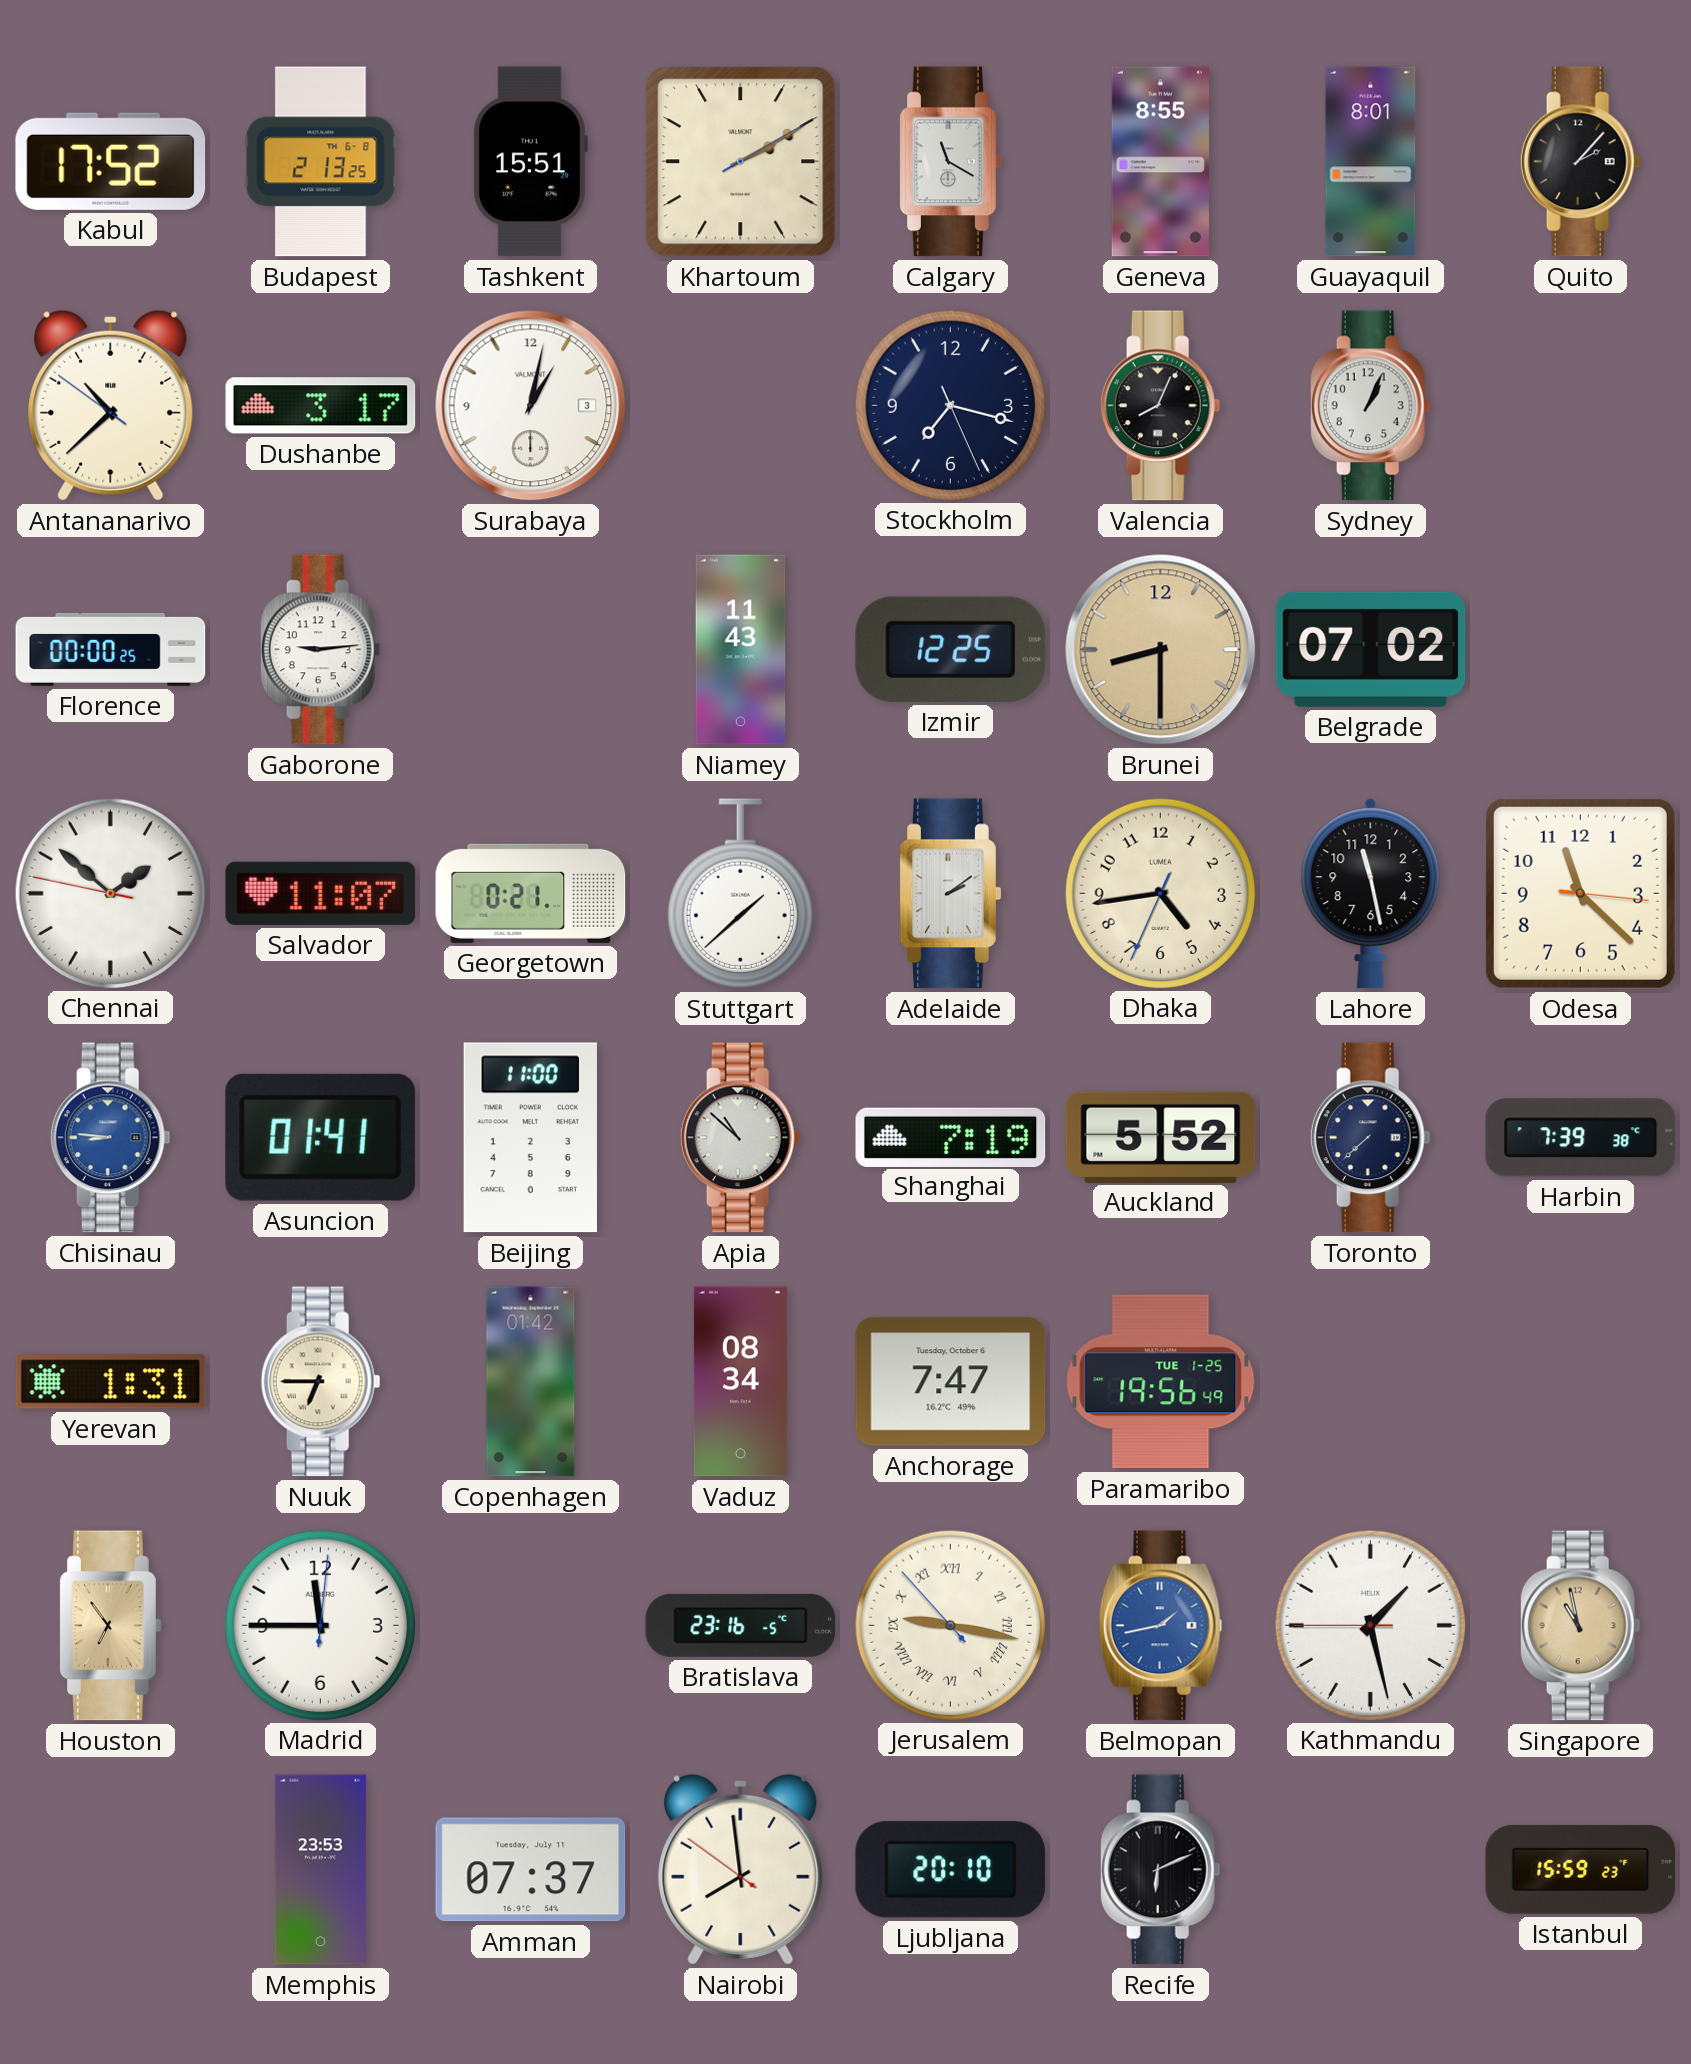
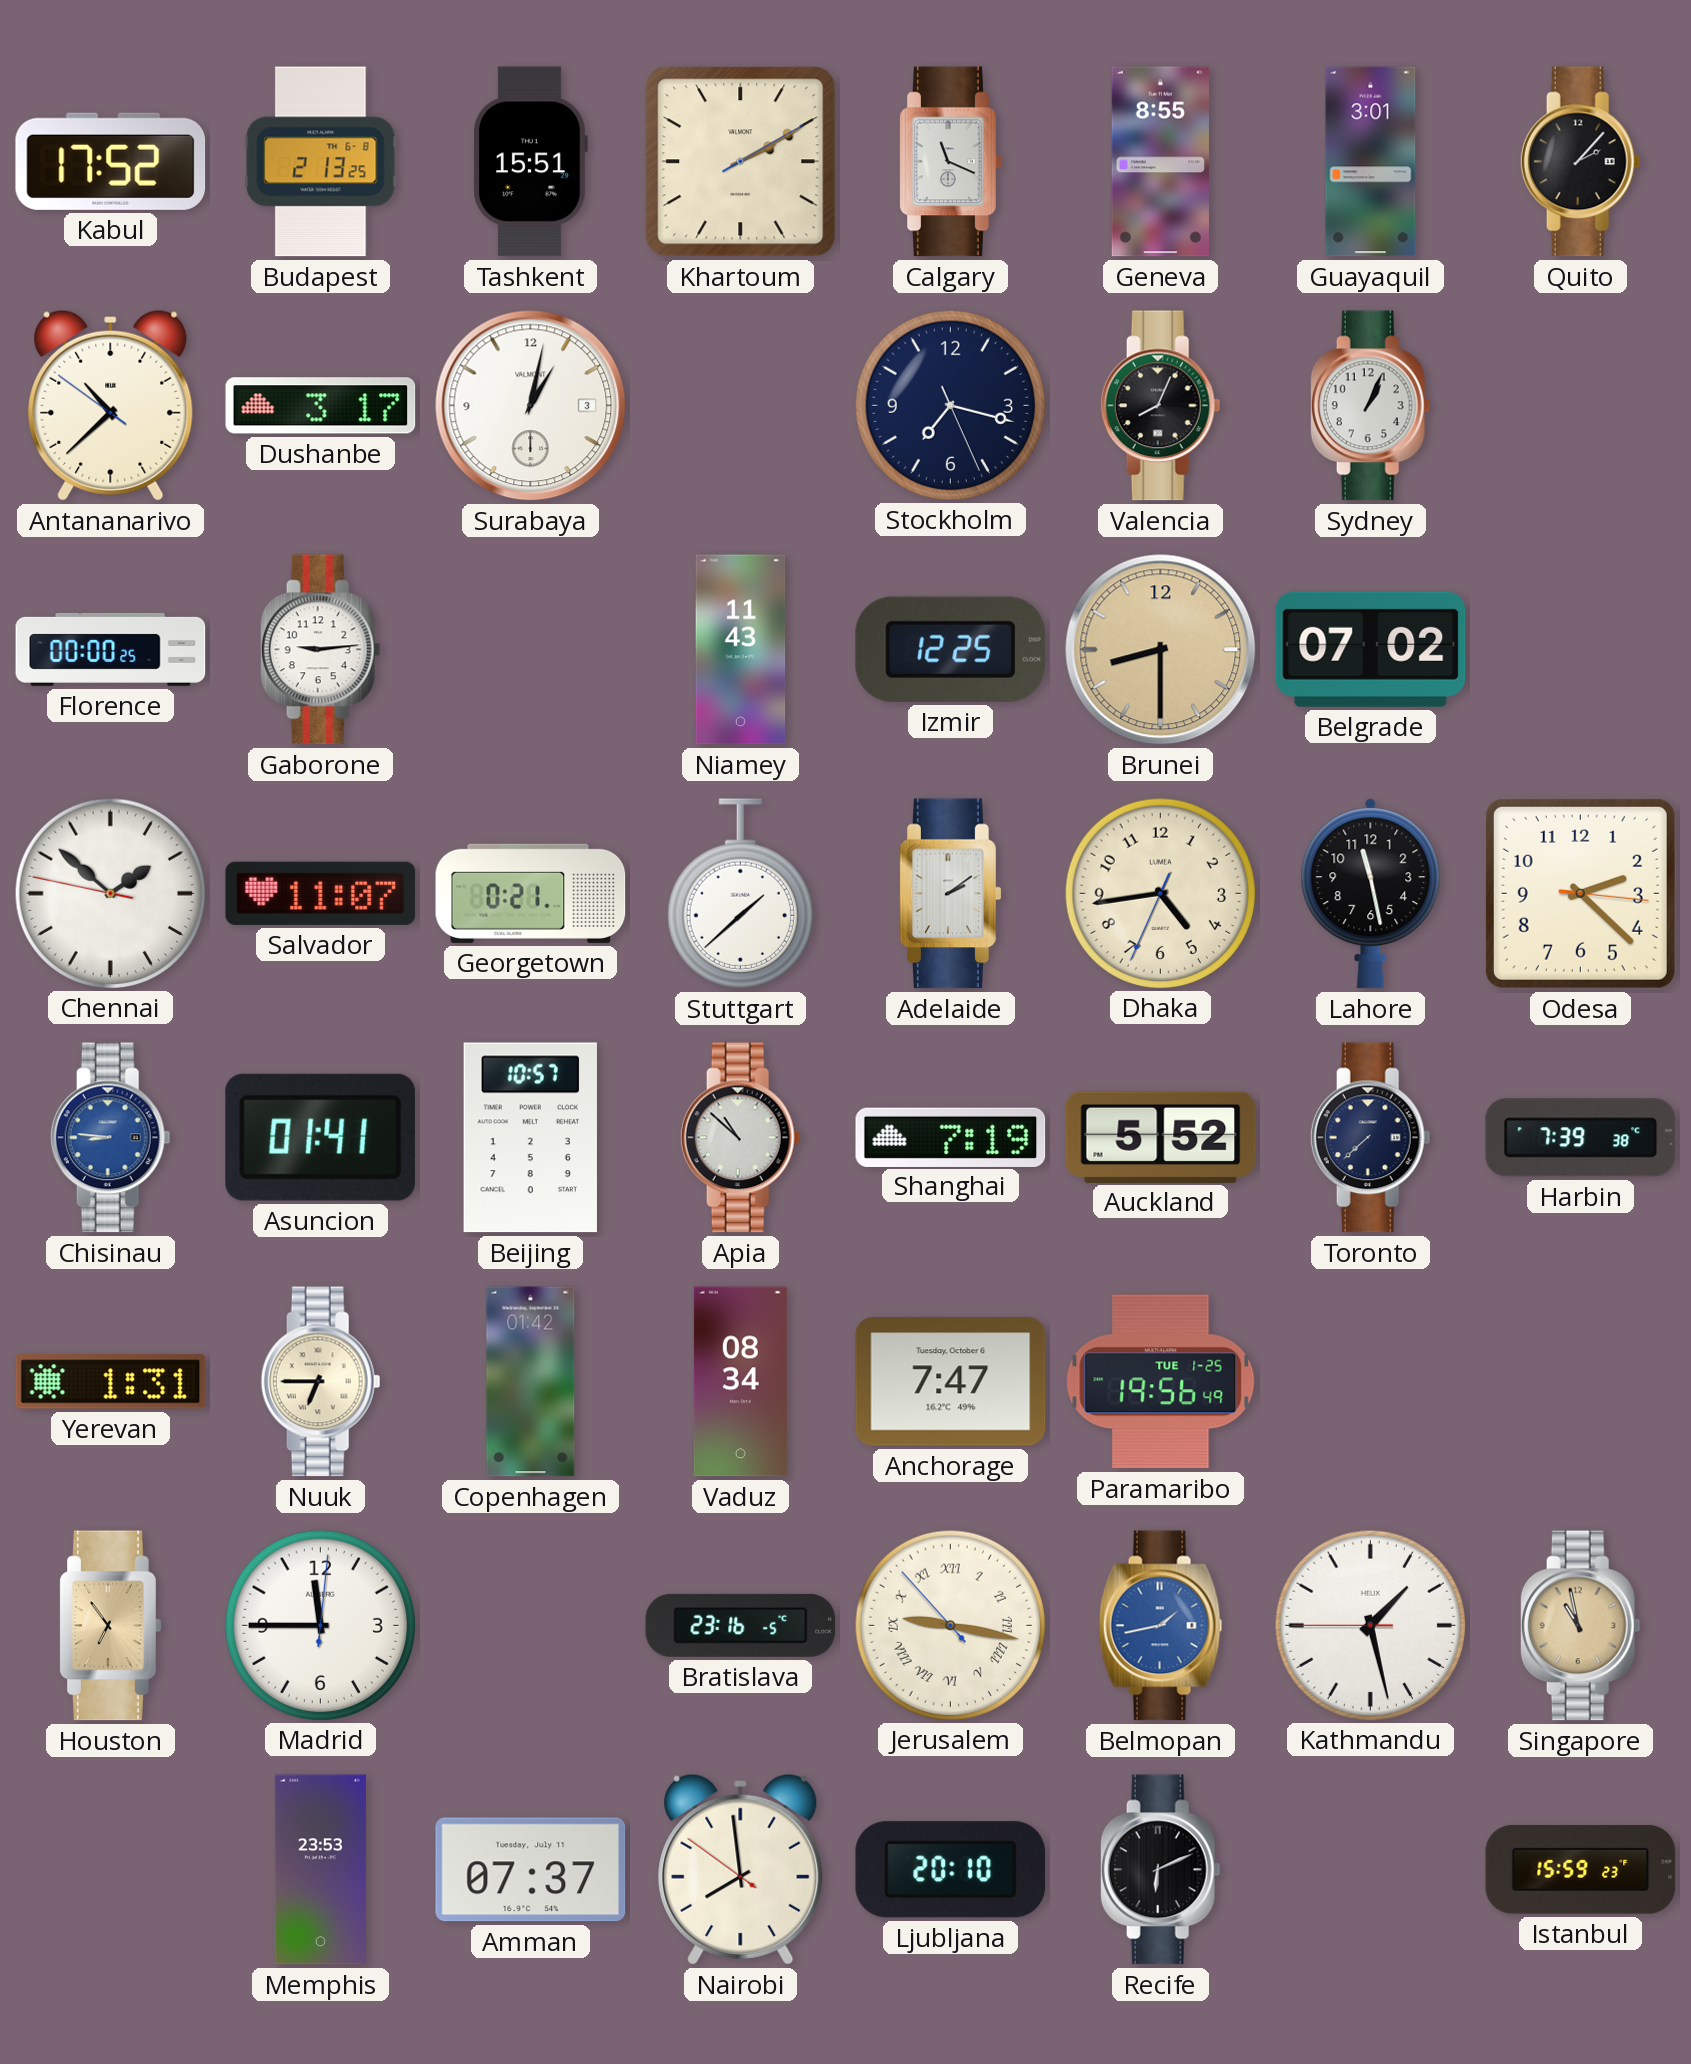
Calgary: 11:20 -> 11:19 (951, 162)
Guayaquil: 8:01 -> 3:01 (1371, 162)
Odesa: 11:22 -> 2:22 (1580, 893)
Beijing: 11:00 -> 10:57 (530, 1138)
